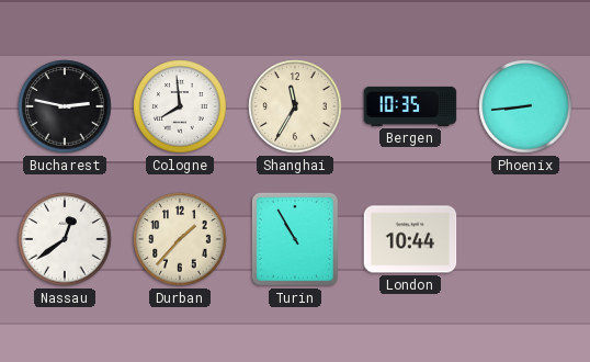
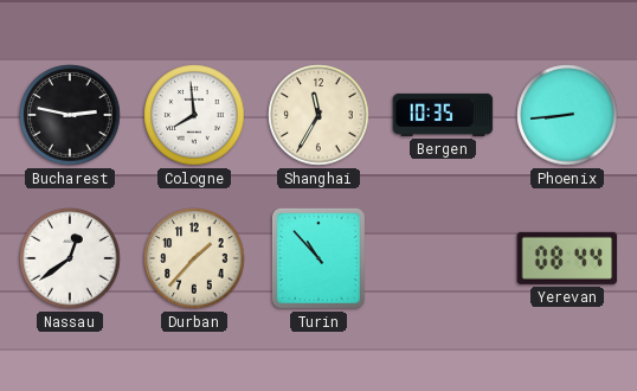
Turin: 10:55 -> 10:53 (318, 258)
London: 10:44 -> none (410, 239)
Yerevan: none -> 08:44 (567, 258)
